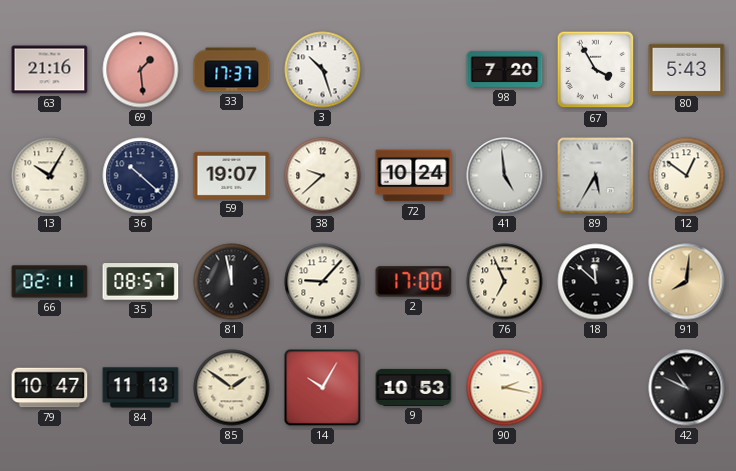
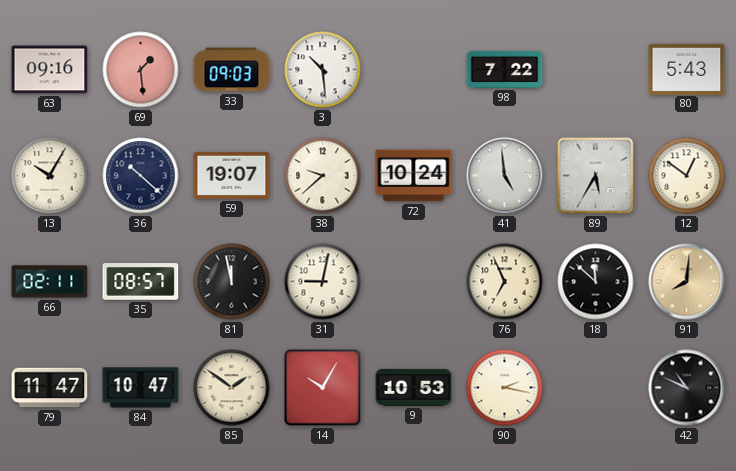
63: 21:16 -> 09:16 (50, 70)
33: 17:37 -> 09:03 (232, 70)
3: 10:27 -> 10:29 (323, 70)
98: 7:20 -> 7:22 (505, 69)
67: 3:55 -> none (596, 70)
31: 9:07 -> 9:02 (323, 282)
2: 17:00 -> none (414, 282)
79: 10:47 -> 11:47 (50, 388)
84: 11:13 -> 10:47 (141, 388)
